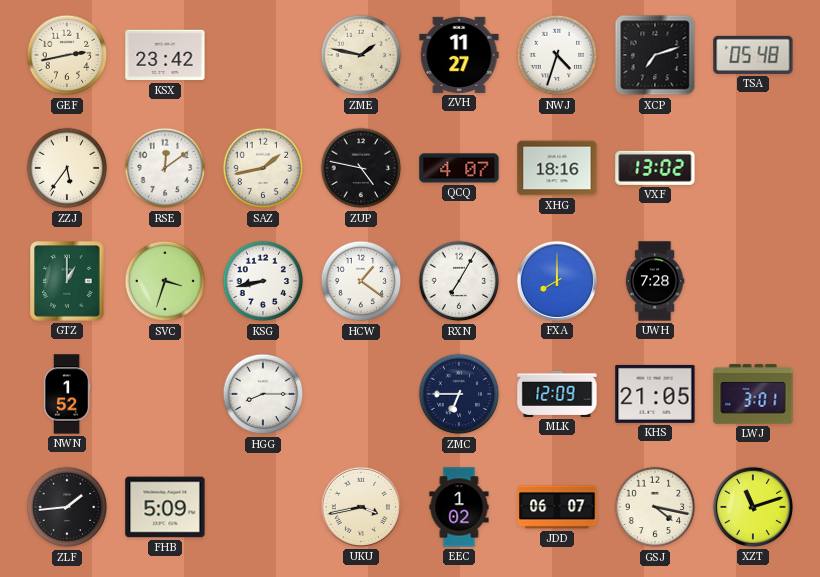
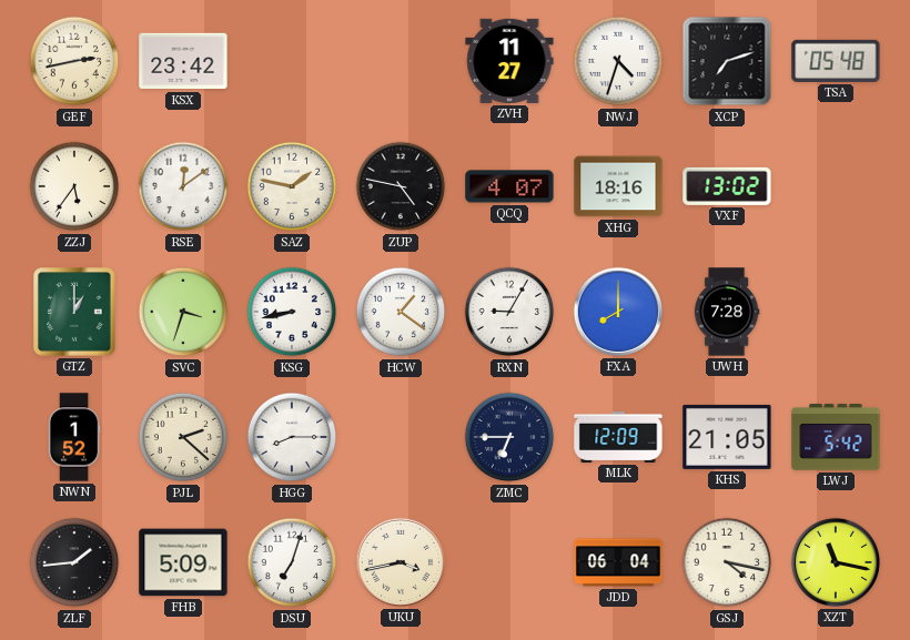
ZME: 1:47 -> none (361, 55)
SAZ: 1:43 -> 1:47 (292, 186)
RXN: 7:05 -> 9:05 (509, 312)
PJL: none -> 2:22 (183, 437)
LWJ: 3:01 -> 5:42 (836, 437)
DSU: none -> 7:03 (292, 562)
EEC: 1:02 -> none (459, 507)
JDD: 06:07 -> 06:04 (618, 562)
XZT: 11:12 -> 11:17 (836, 562)
